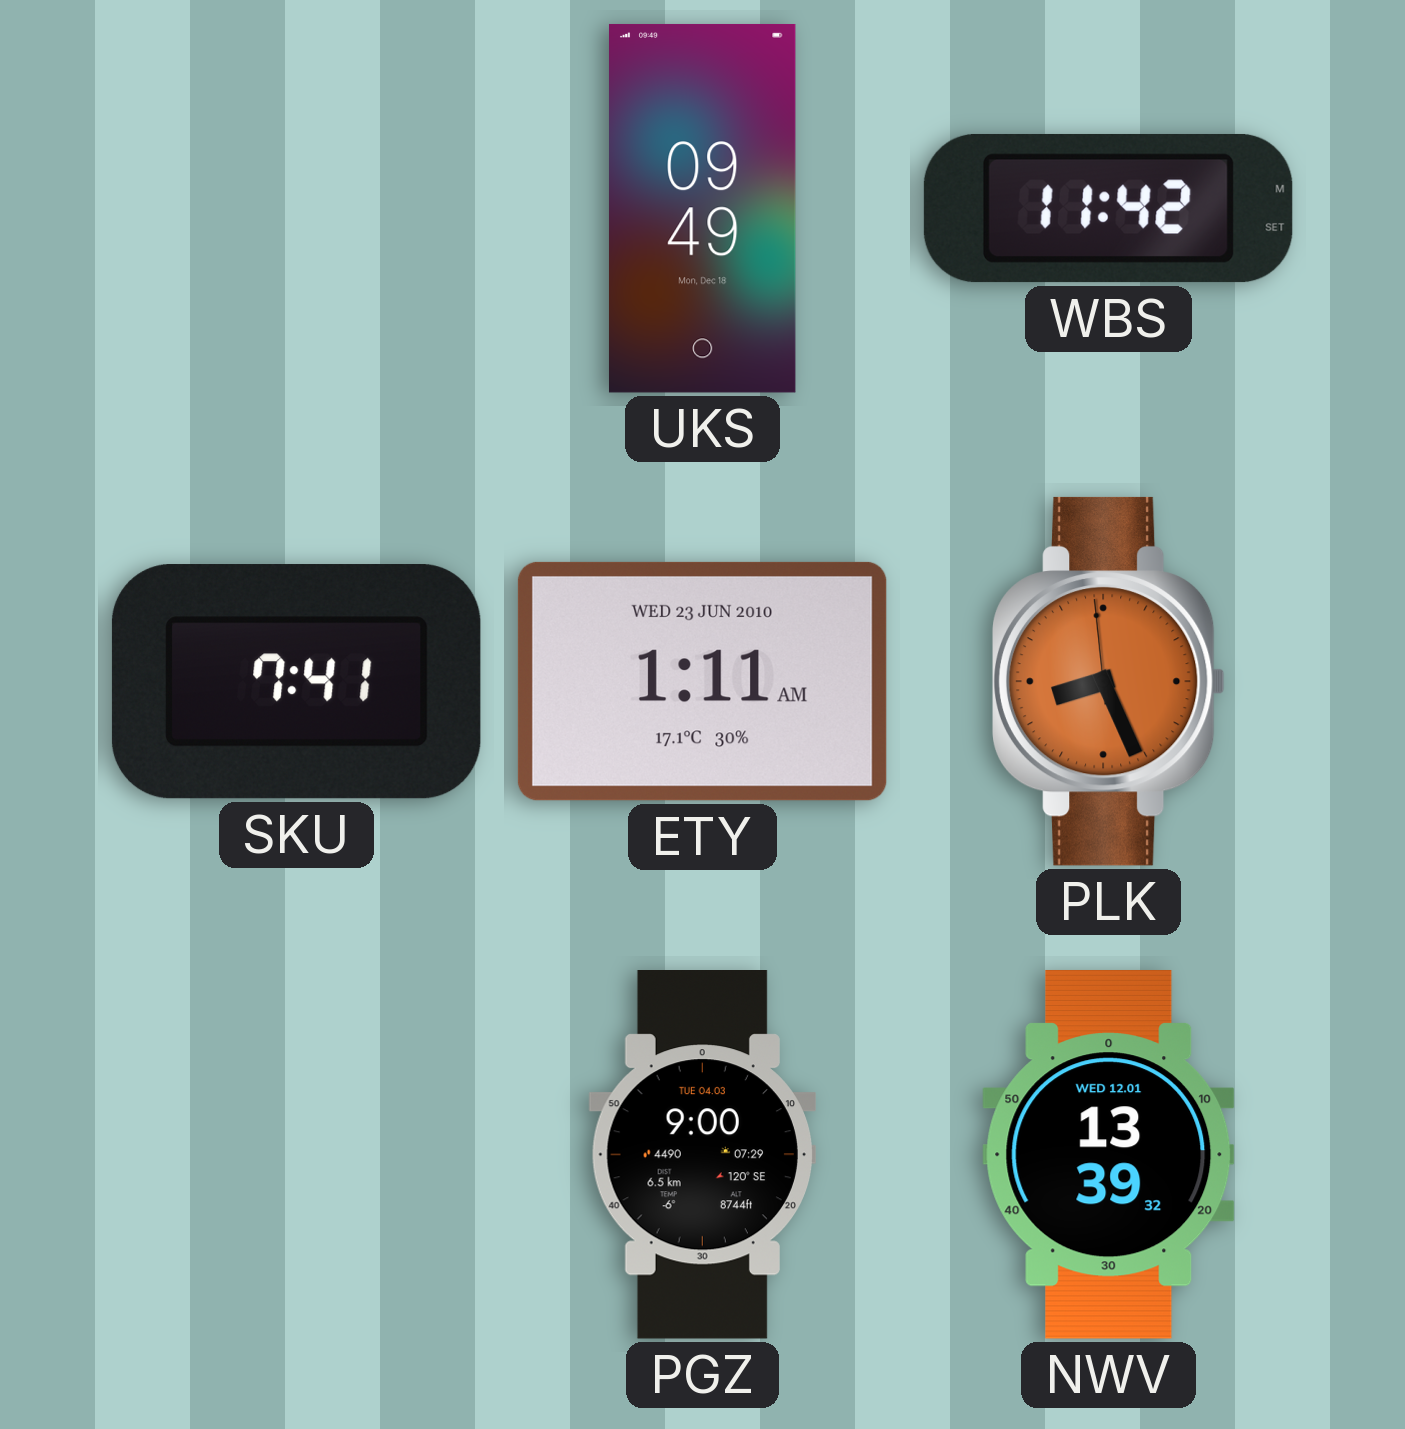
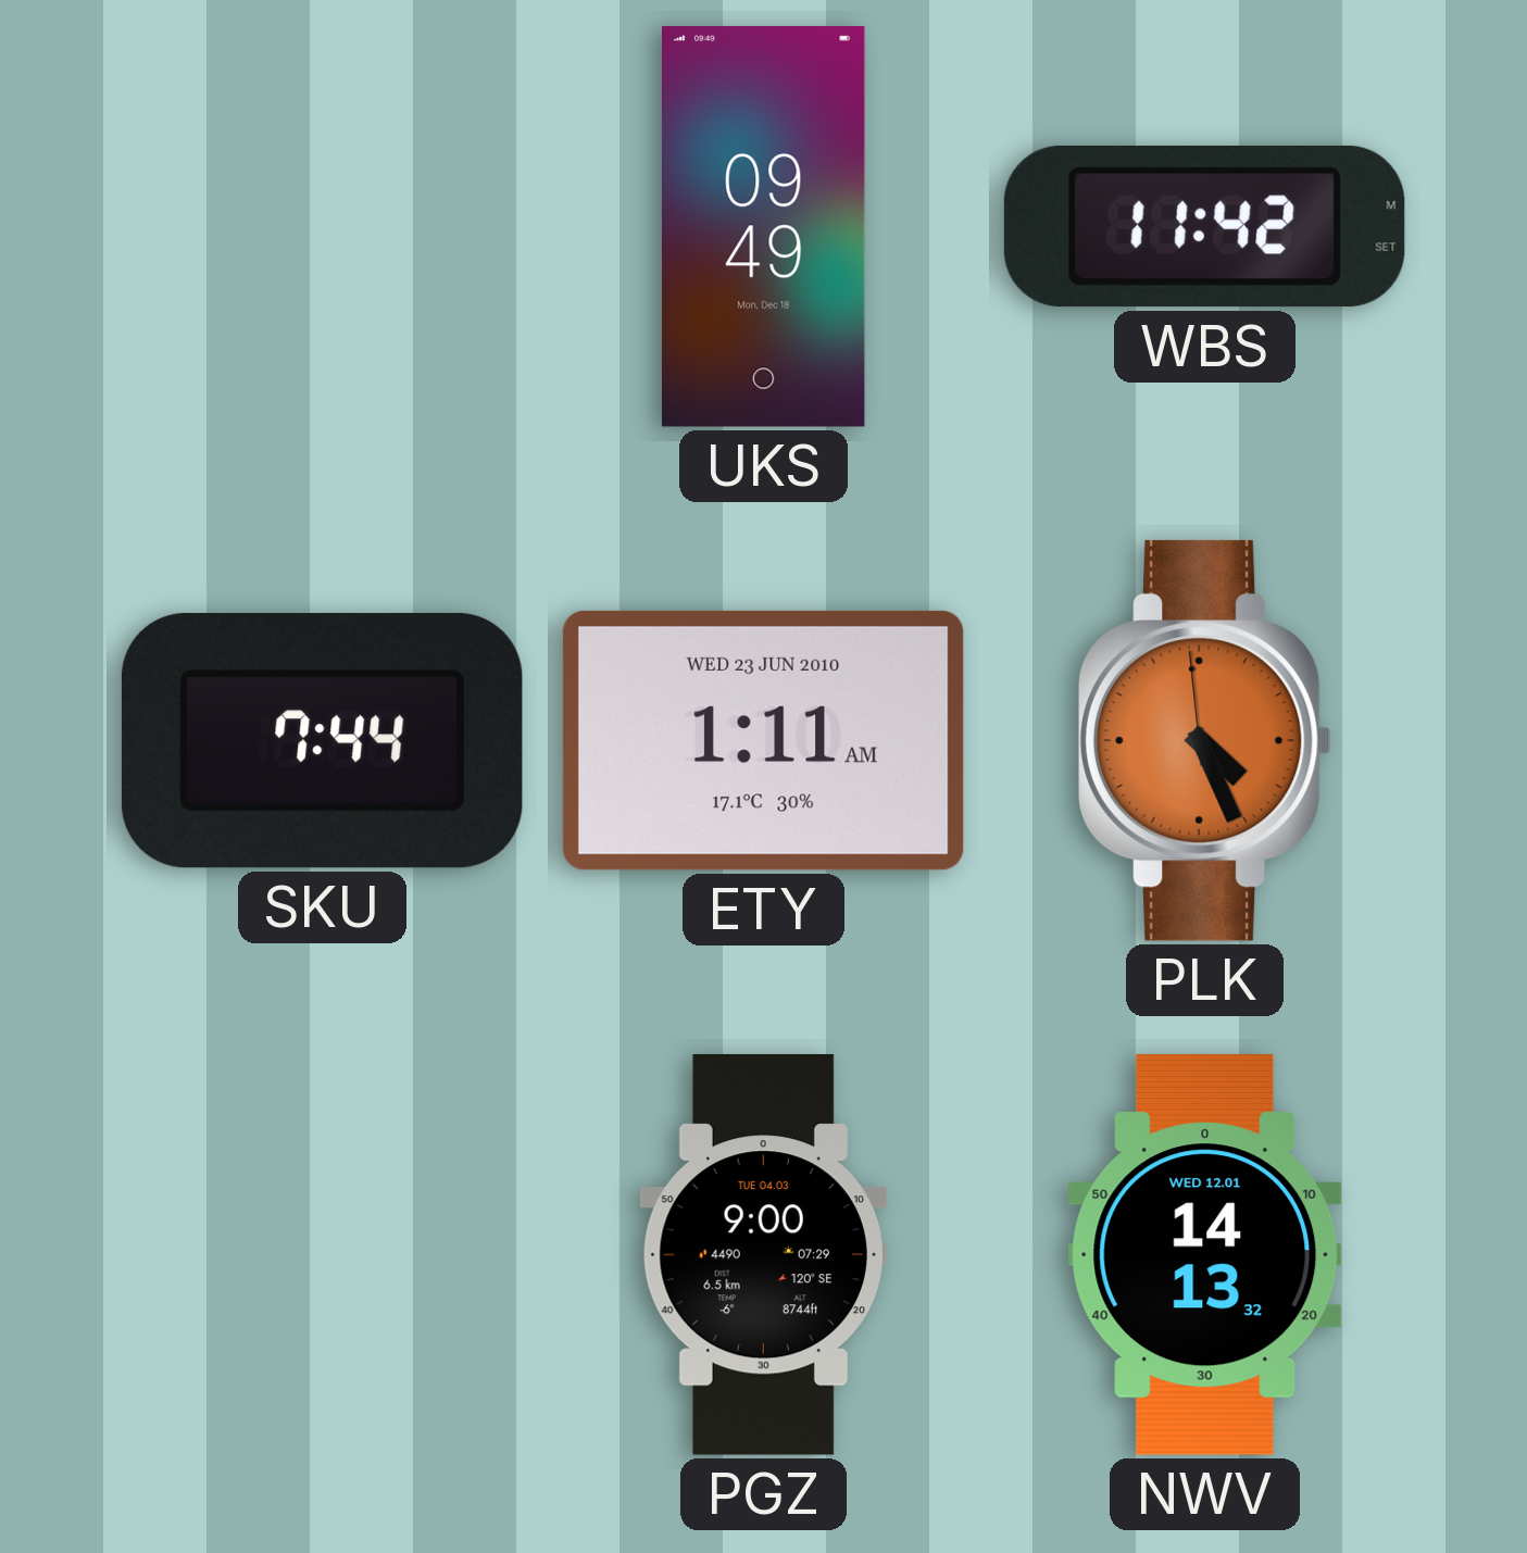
SKU: 7:41 -> 7:44 (322, 741)
PLK: 8:25 -> 4:25 (1204, 740)
NWV: 13:39 -> 14:13 (1205, 1254)
